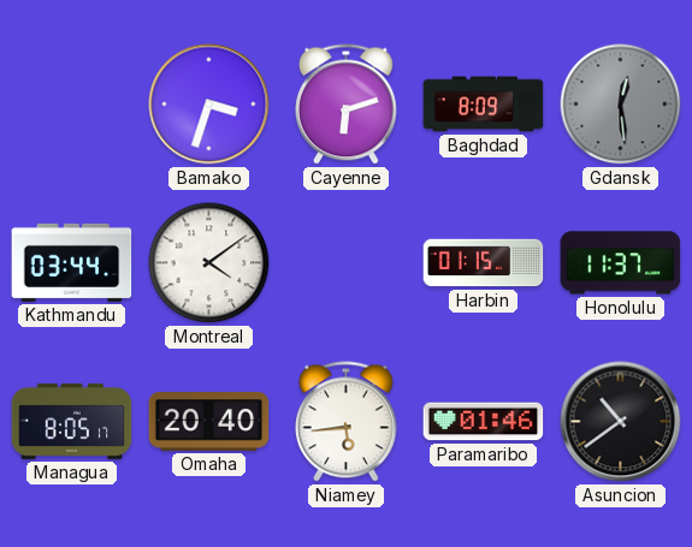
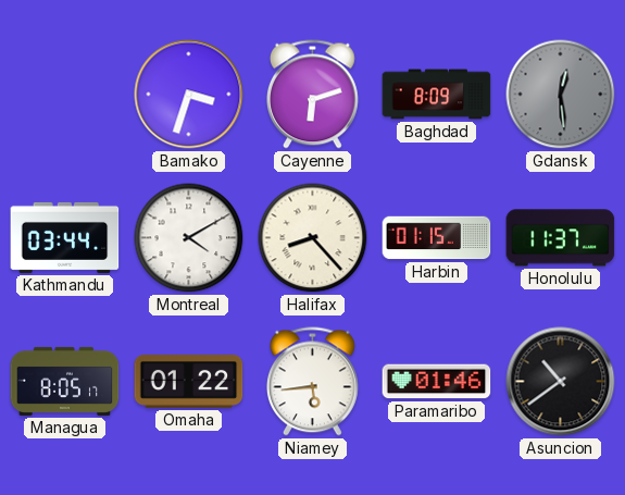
Montreal: 4:09 -> 4:10 (189, 238)
Halifax: none -> 8:23 (313, 238)
Omaha: 20:40 -> 01:22 (189, 382)
